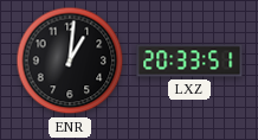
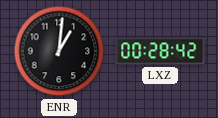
LXZ: 20:33 -> 00:28 (160, 51)
